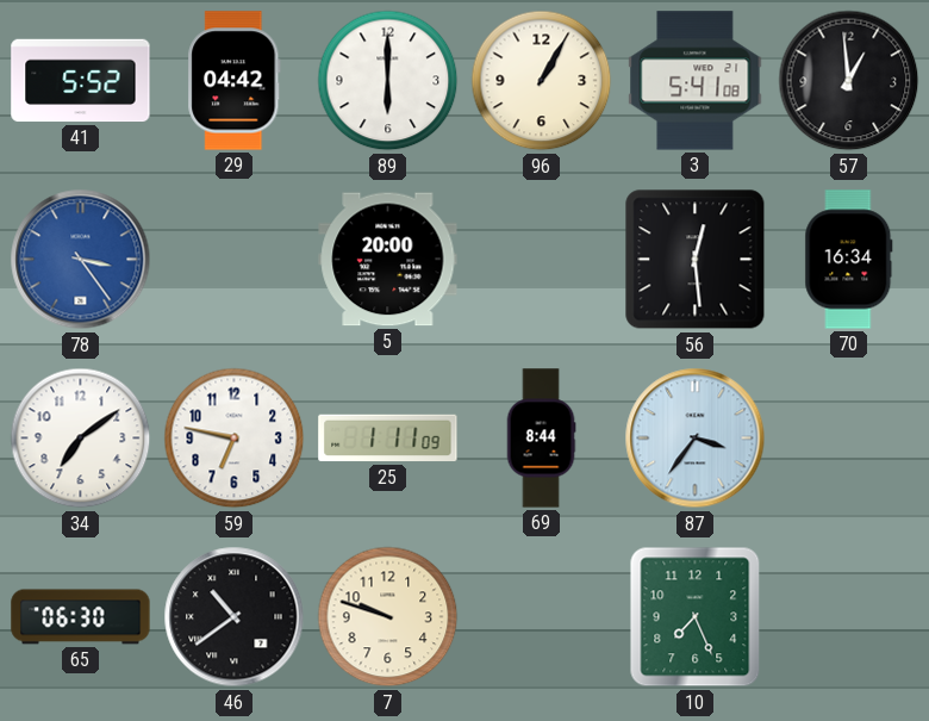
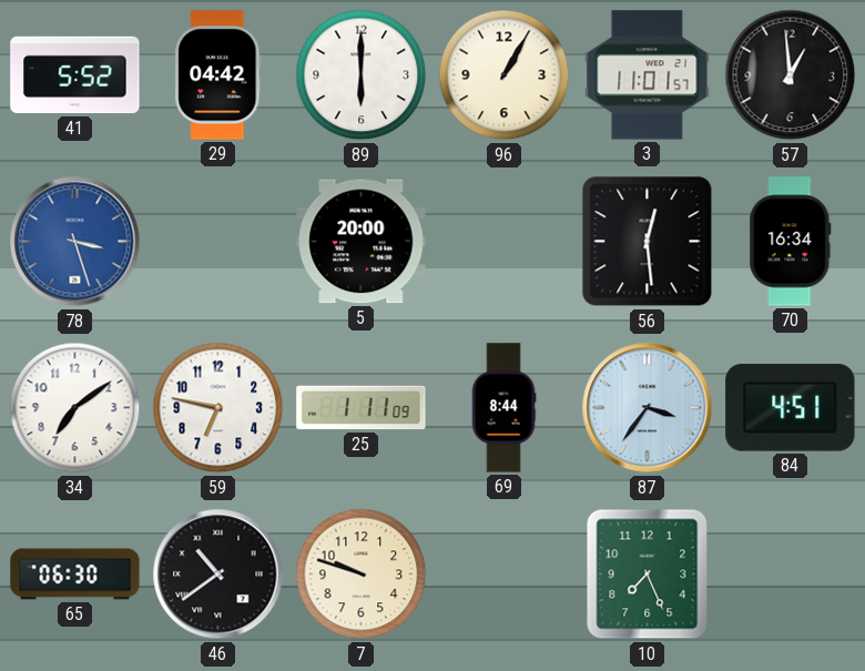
3: 5:41 -> 11:01 (648, 75)
78: 3:24 -> 3:27 (75, 242)
84: none -> 4:51 (791, 408)
